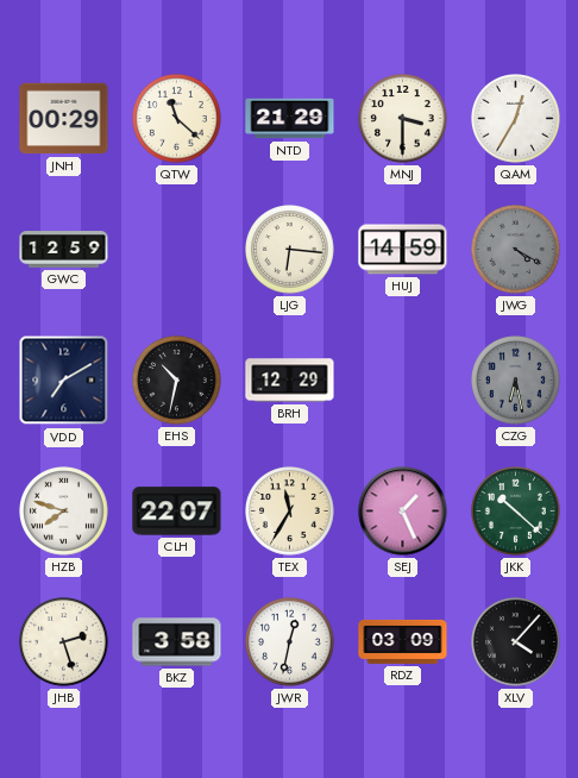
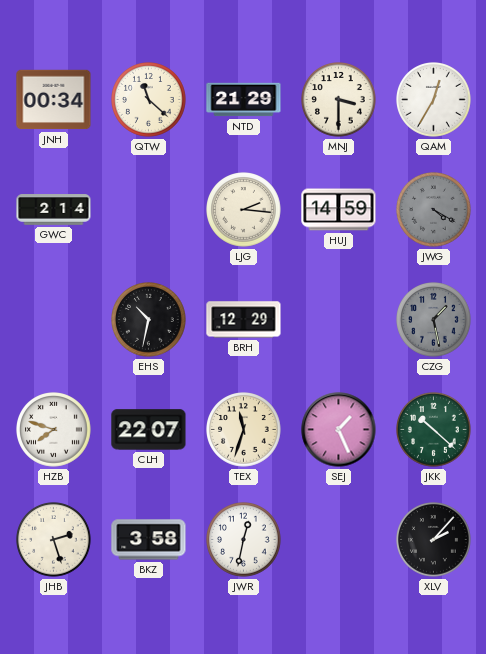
JNH: 00:29 -> 00:34 (54, 100)
GWC: 12:59 -> 2:14 (54, 210)
LJG: 6:16 -> 2:16 (244, 210)
VDD: 7:10 -> none (64, 381)
CZG: 6:28 -> 1:28 (434, 320)
TEX: 11:35 -> 11:33 (244, 430)
RDZ: 03:09 -> none (403, 641)
XLV: 4:07 -> 2:07 (434, 540)
